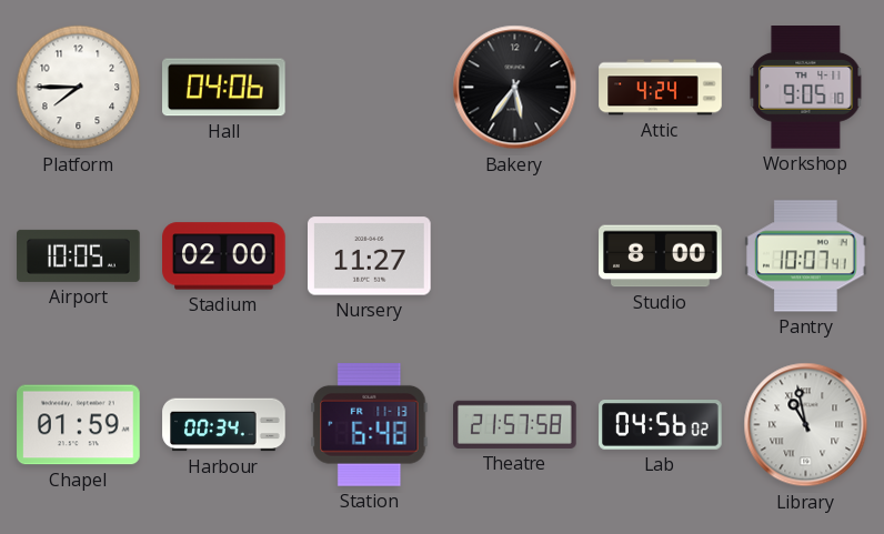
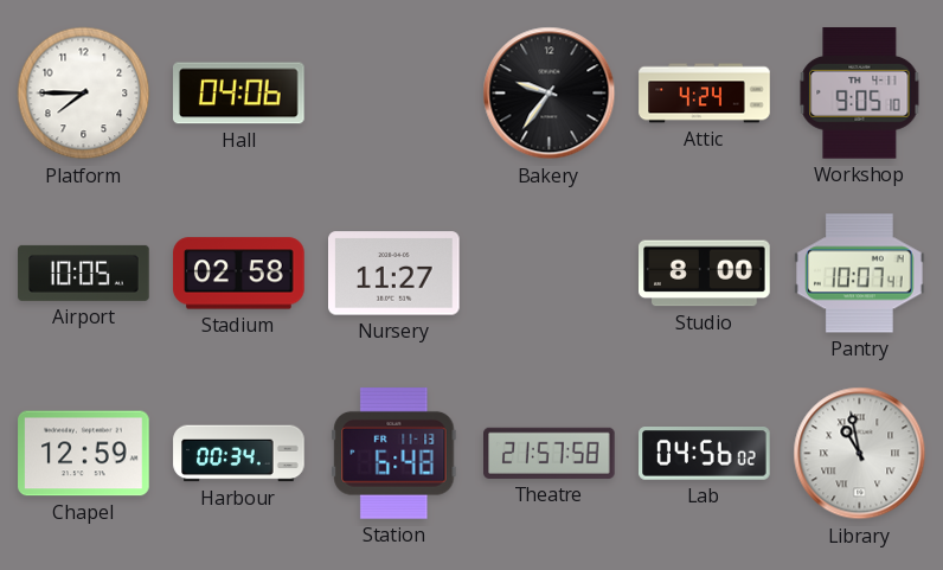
Bakery: 5:36 -> 9:36 (550, 94)
Stadium: 02:00 -> 02:58 (239, 274)
Chapel: 01:59 -> 12:59 (84, 454)
